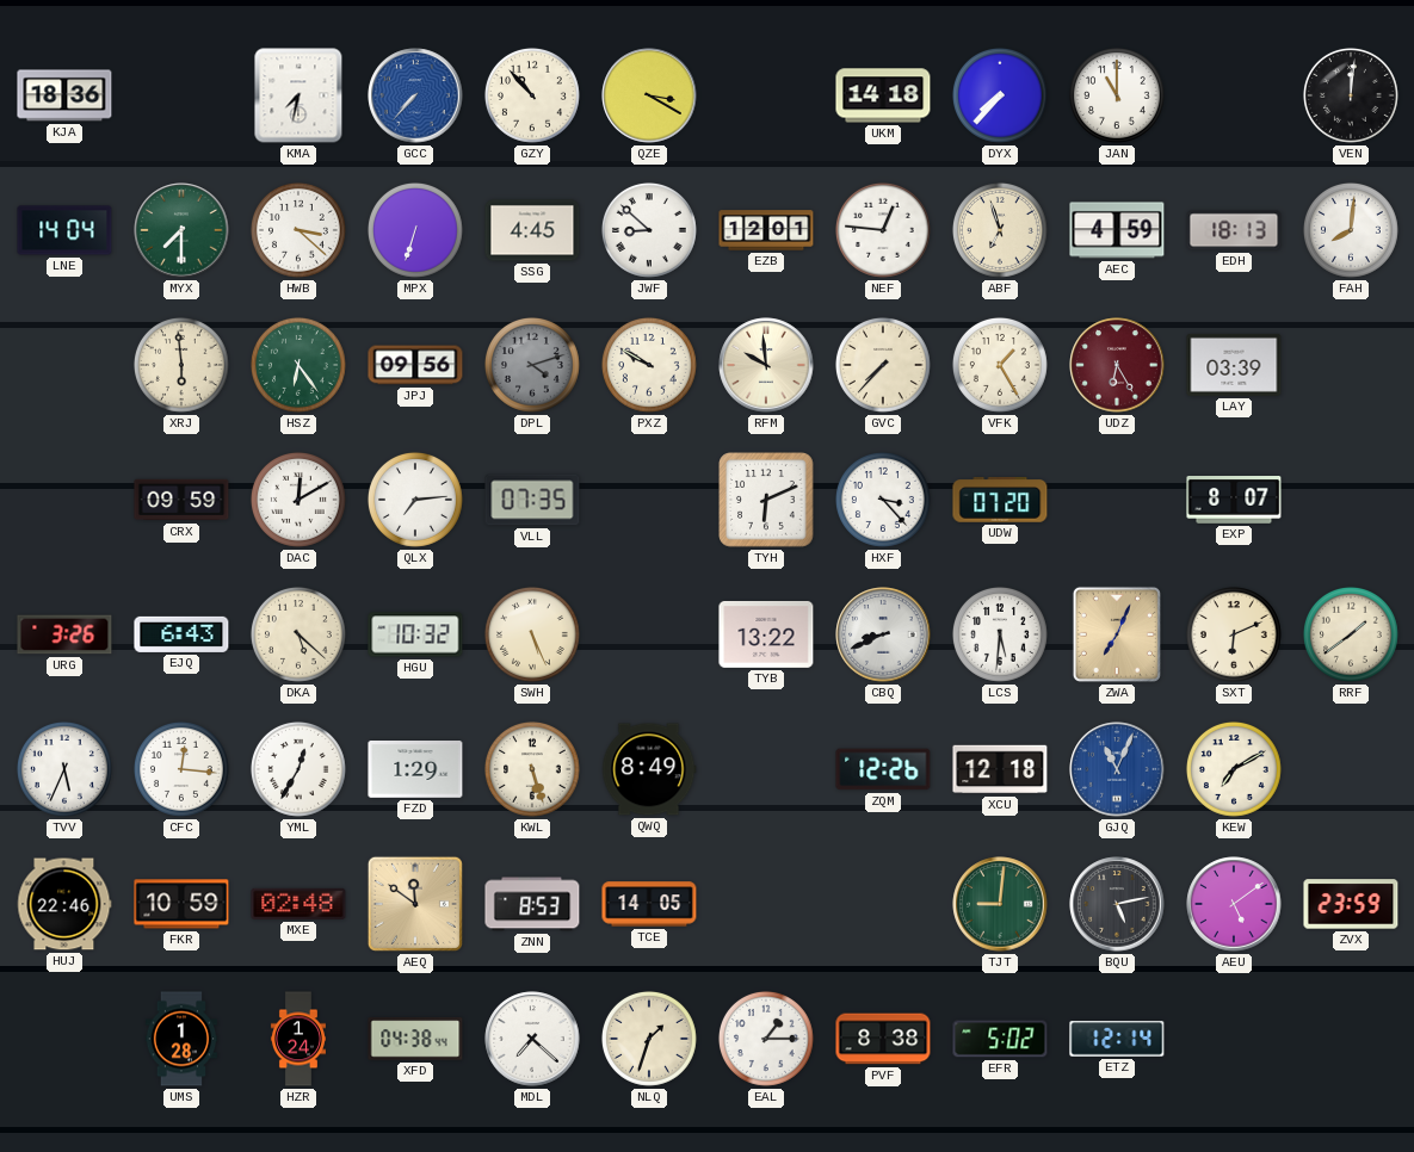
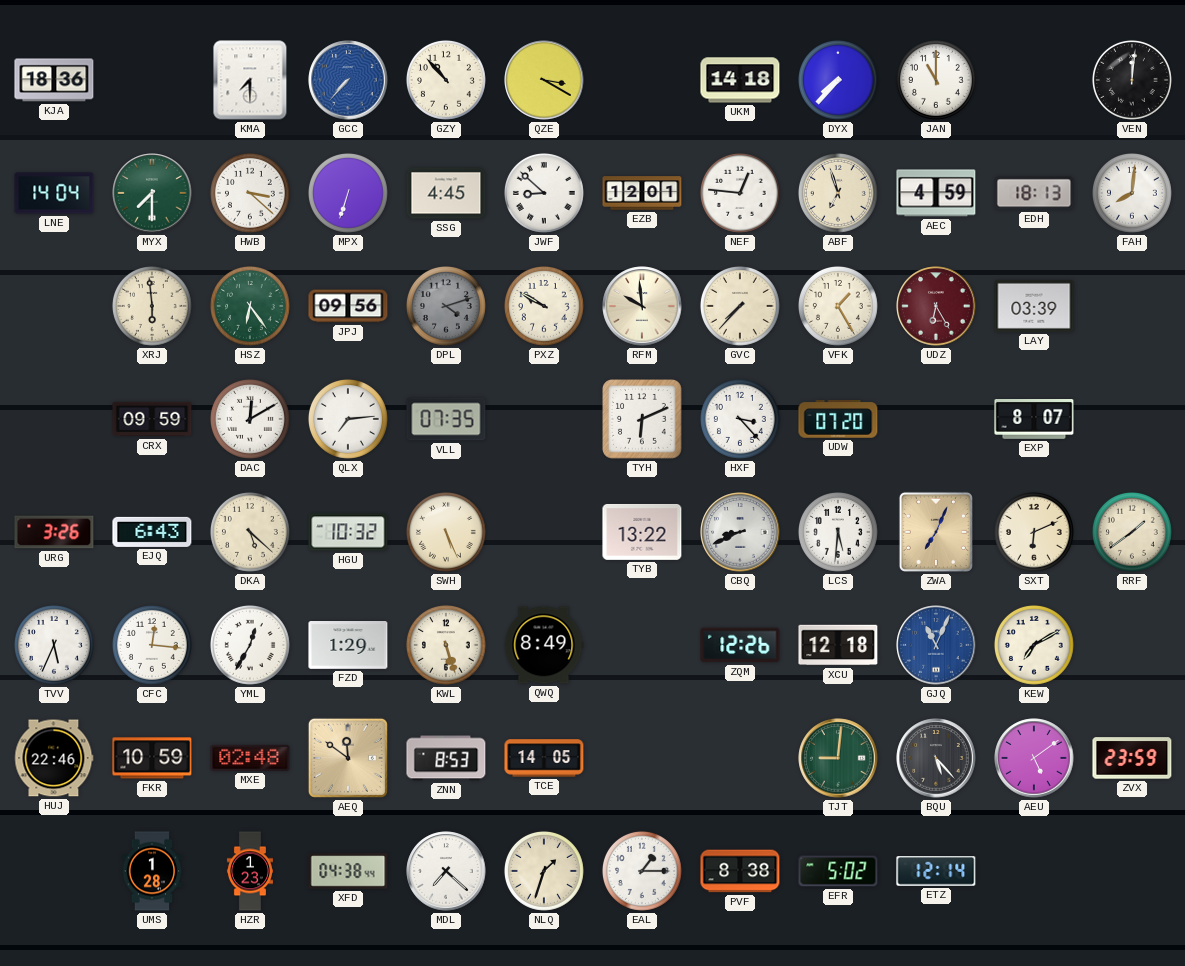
KMA: 7:32 -> 7:30 (250, 80)
BQU: 5:13 -> 5:23 (936, 758)
HZR: 1:24 -> 1:23 (250, 871)
